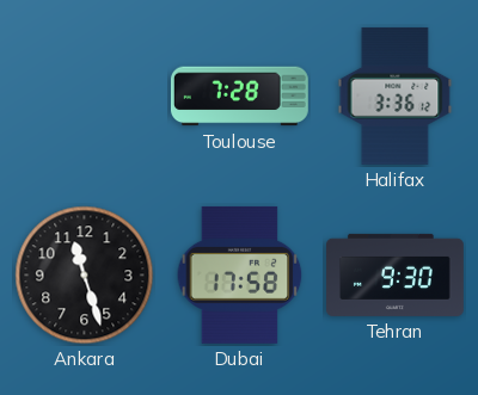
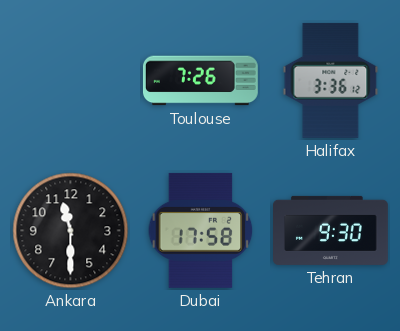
Toulouse: 7:28 -> 7:26 (200, 81)
Ankara: 11:27 -> 11:30 (71, 231)
